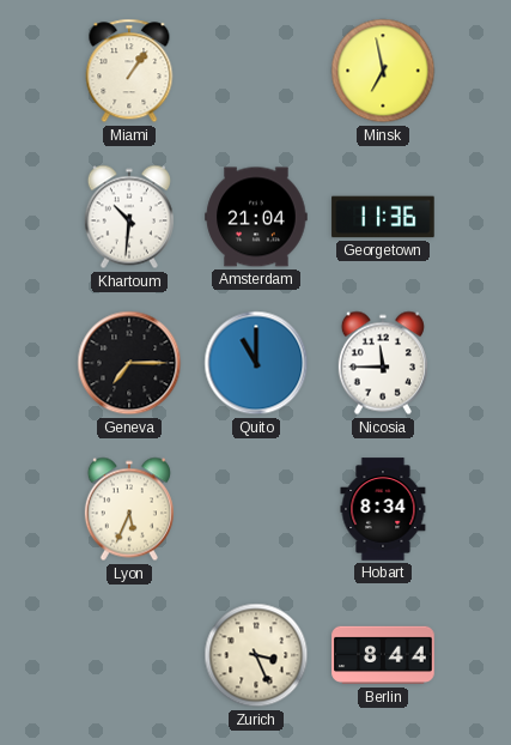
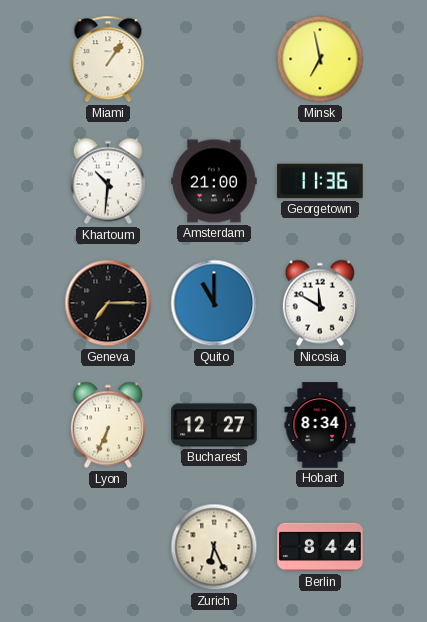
Amsterdam: 21:04 -> 21:00 (214, 181)
Nicosia: 11:45 -> 11:50 (320, 303)
Lyon: 5:34 -> 6:34 (108, 425)
Bucharest: none -> 12:27 (214, 425)
Zurich: 3:26 -> 6:26 (214, 547)
